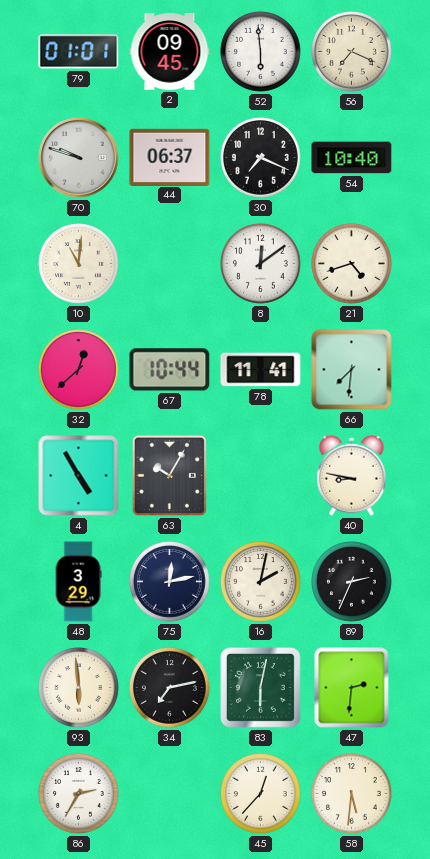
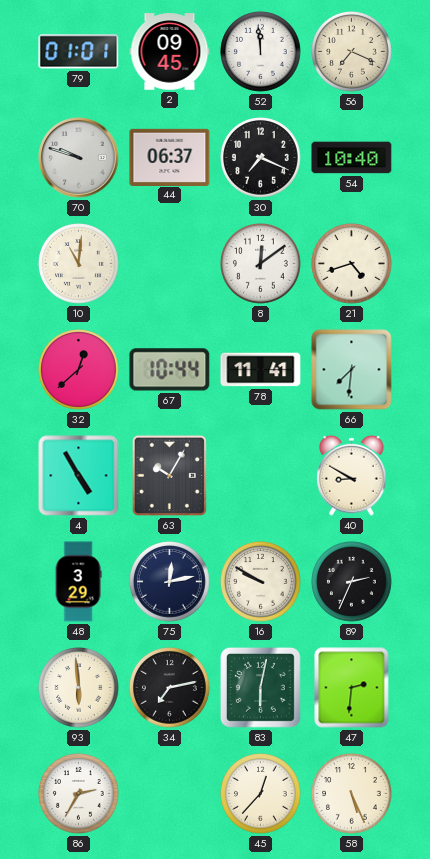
52: 5:59 -> 11:59 (261, 52)
40: 8:47 -> 8:50 (352, 475)
16: 2:02 -> 9:50 (261, 582)
58: 5:31 -> 5:26 (352, 794)
